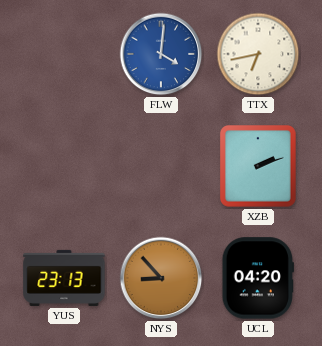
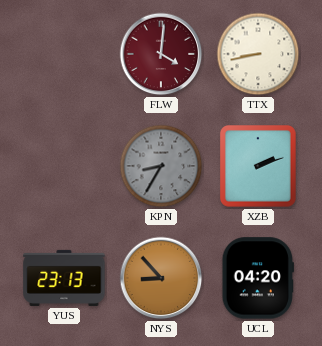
FLW dial: blue -> burgundy (161, 54)
TTX: 6:43 -> 8:43 (258, 54)
KPN: none -> 8:35 (161, 166)
